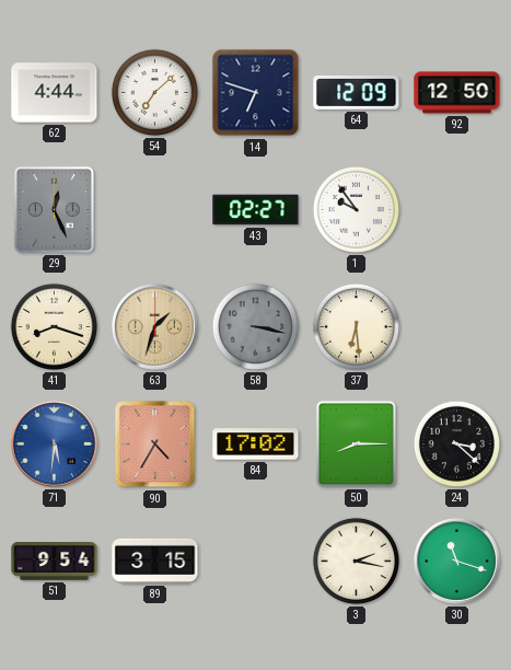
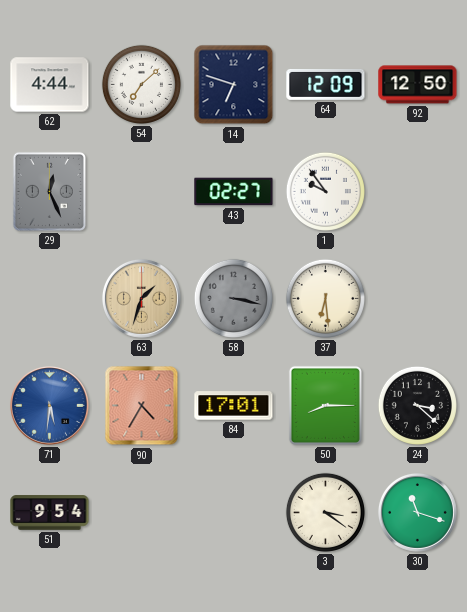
41: 8:18 -> none (54, 326)
84: 17:02 -> 17:01 (234, 406)
89: 3:15 -> none (155, 561)
3: 2:17 -> 3:21 (325, 512)
